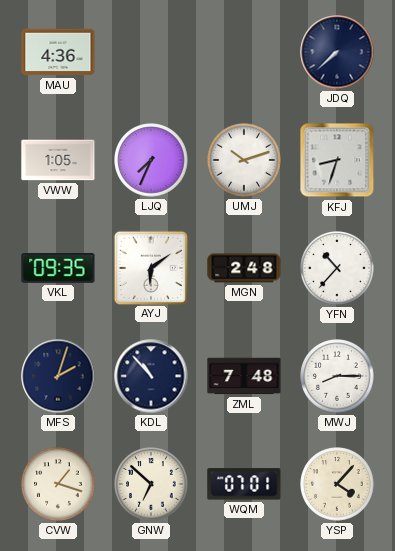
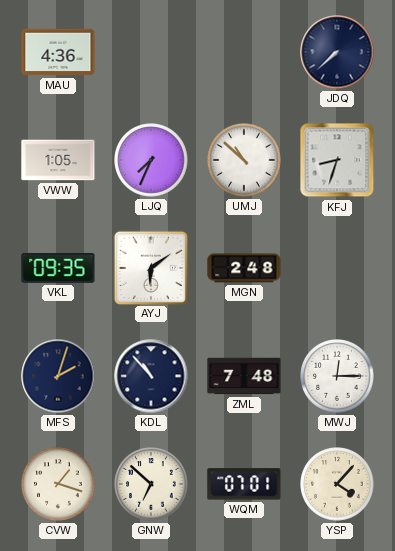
UMJ: 10:12 -> 10:52 (244, 160)
YFN: 10:37 -> none (337, 268)
MWJ: 8:15 -> 12:15 (337, 376)
